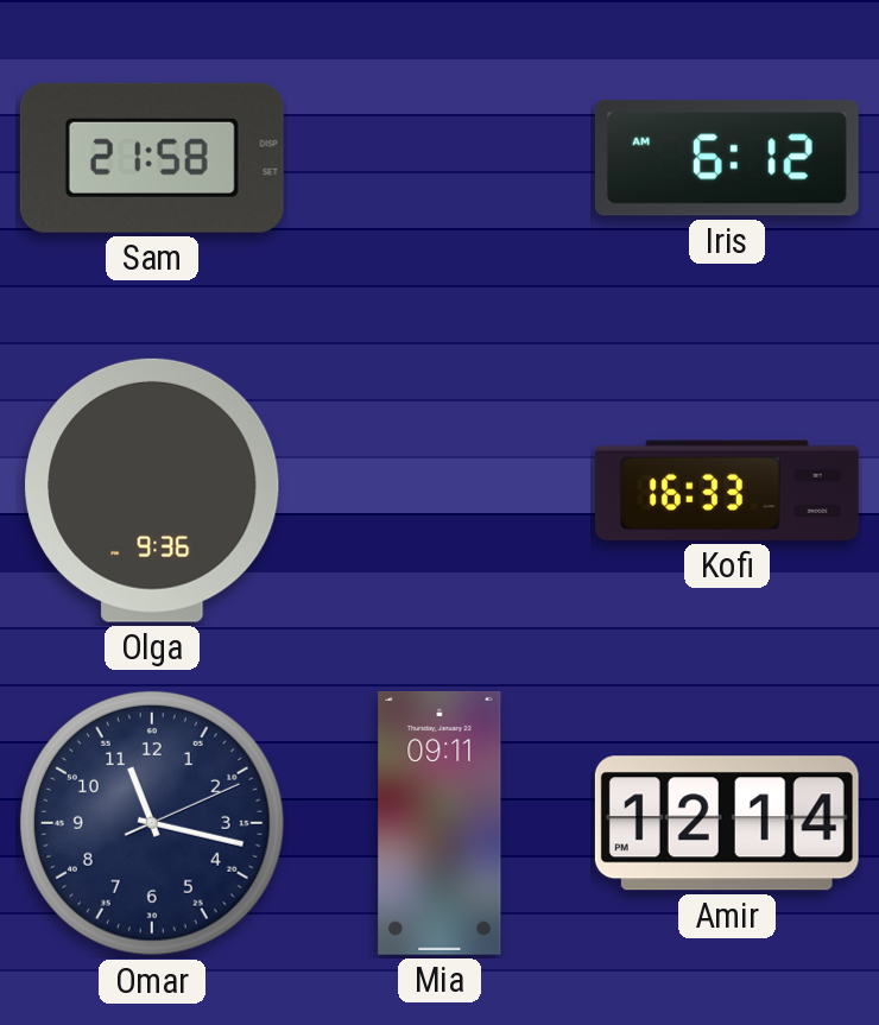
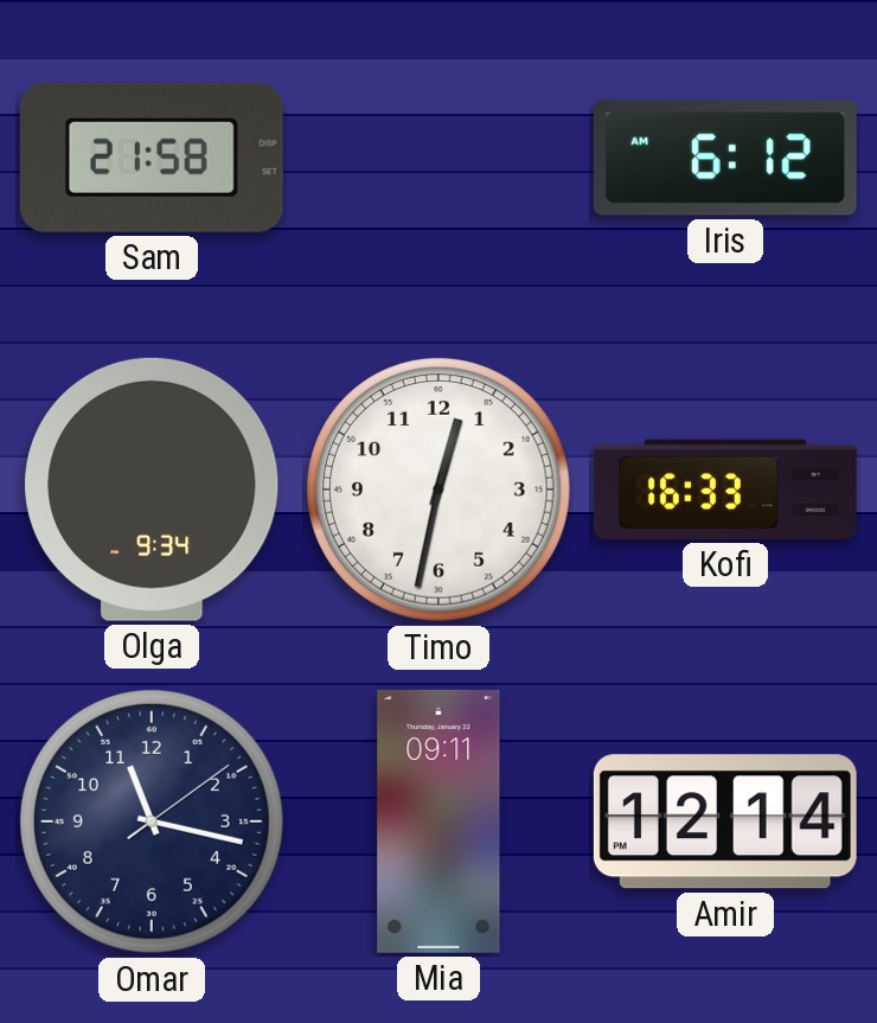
Olga: 9:36 -> 9:34 (152, 490)
Timo: none -> 12:32 (438, 490)
Omar: 11:17:11 -> 11:17:09 (152, 821)
